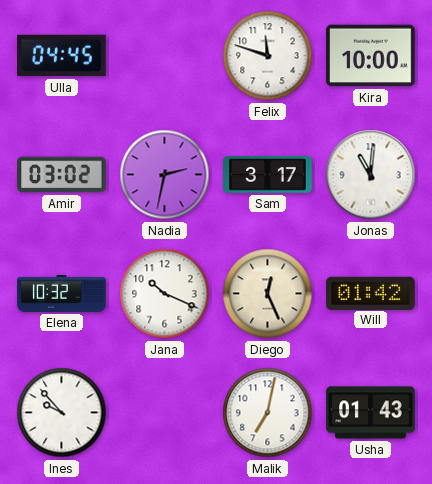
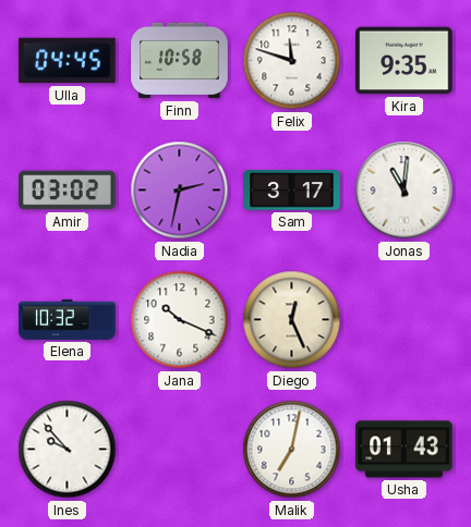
Finn: none -> 10:58 (180, 61)
Kira: 10:00 -> 9:35 (404, 61)
Will: 01:42 -> none (371, 293)
